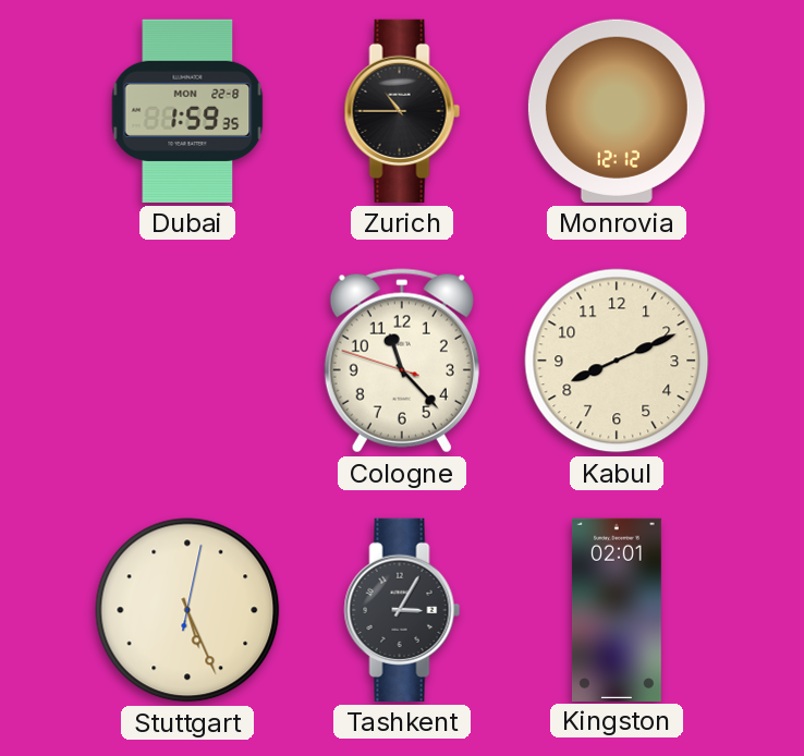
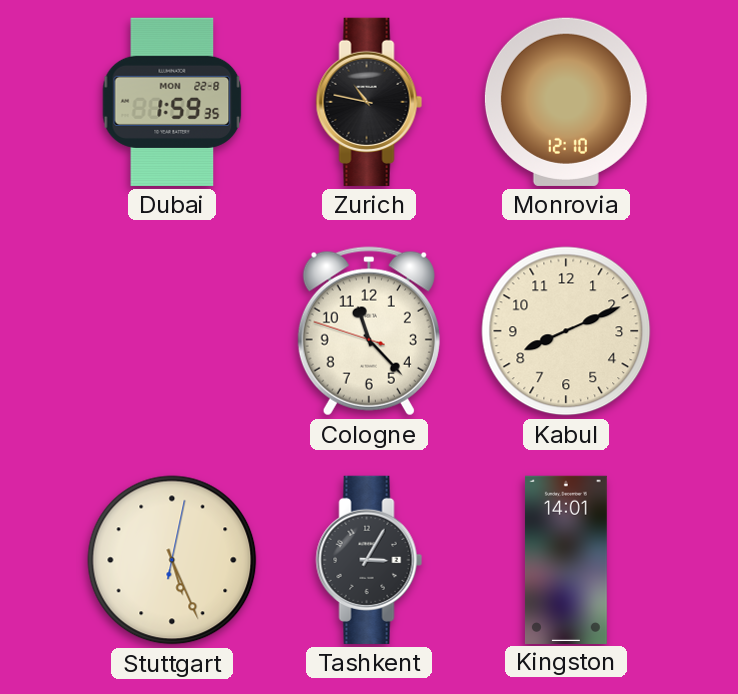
Zurich: 10:45 -> 10:47 (369, 102)
Monrovia: 12:12 -> 12:10 (566, 102)
Kingston: 02:01 -> 14:01 (566, 559)
